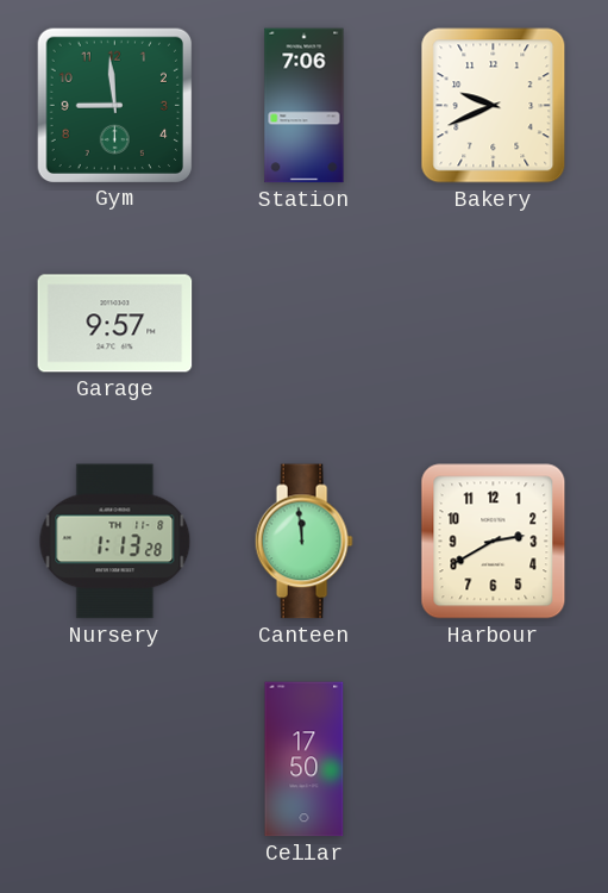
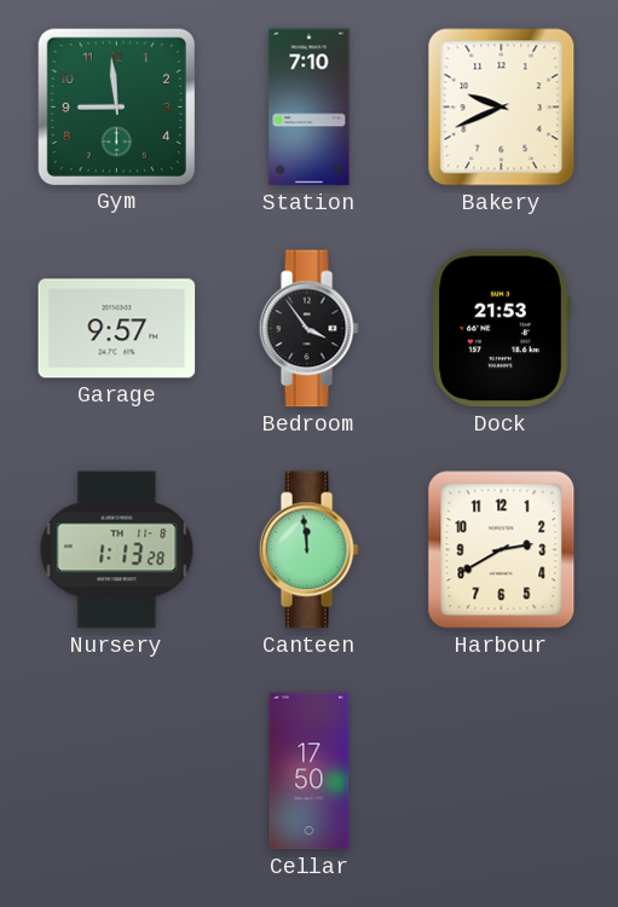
Station: 7:06 -> 7:10 (310, 108)
Bedroom: none -> 3:54 (308, 329)
Dock: none -> 21:53 (501, 329)
